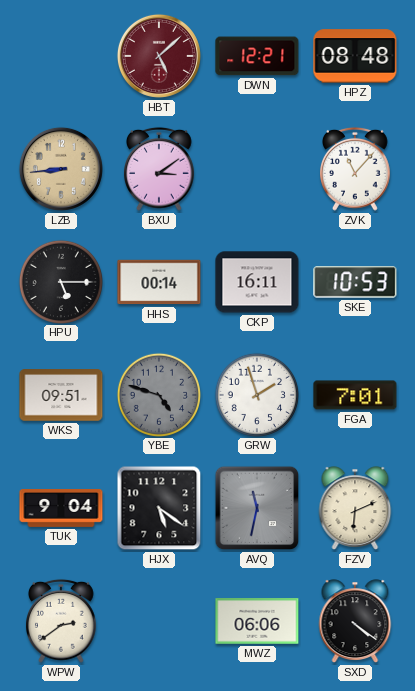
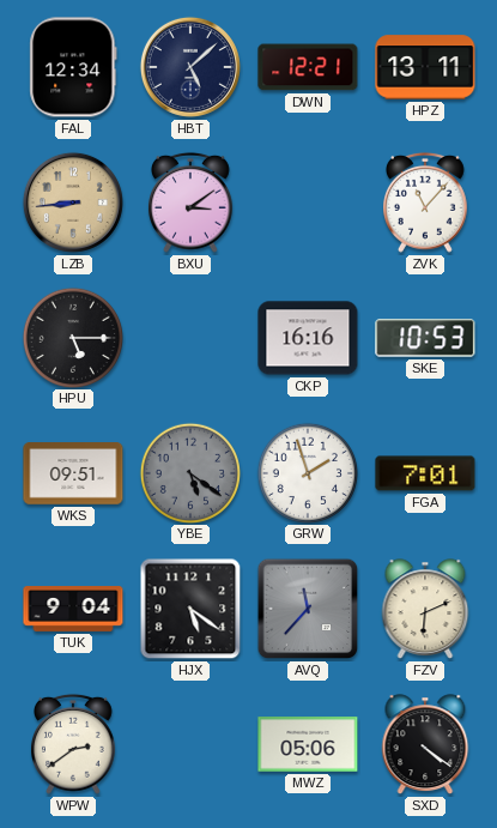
FAL: none -> 12:34 (73, 67)
HBT dial: burgundy -> navy (190, 67)
HPZ: 08:48 -> 13:11 (425, 67)
HHS: 00:14 -> none (159, 282)
CKP: 16:11 -> 16:16 (308, 338)
YBE: 4:48 -> 5:21 (189, 472)
AVQ: 11:32 -> 11:37 (308, 609)
MWZ: 06:06 -> 05:06 (308, 744)
